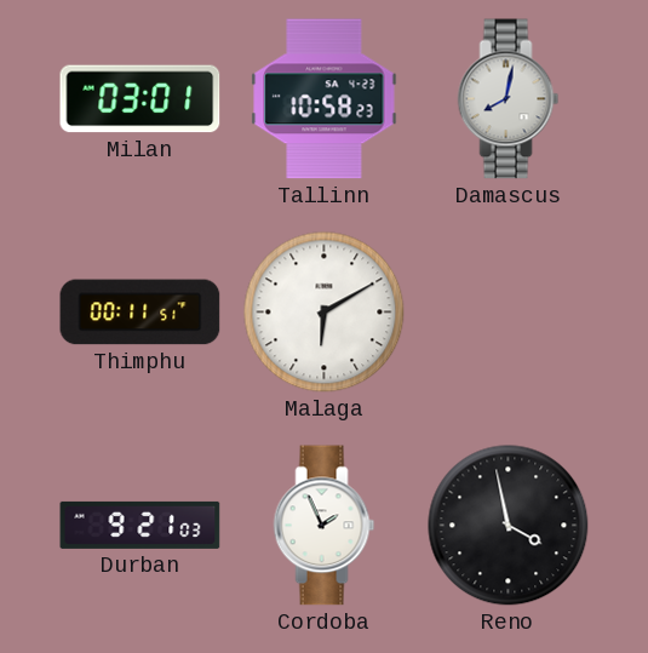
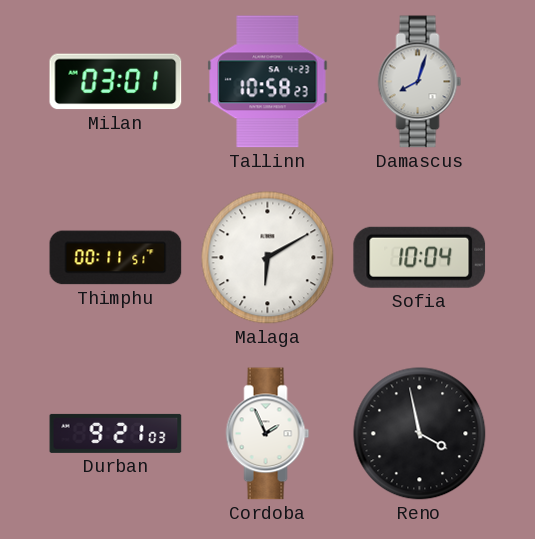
Damascus: 8:02 -> 8:03 (420, 82)
Sofia: none -> 10:04 (420, 257)
